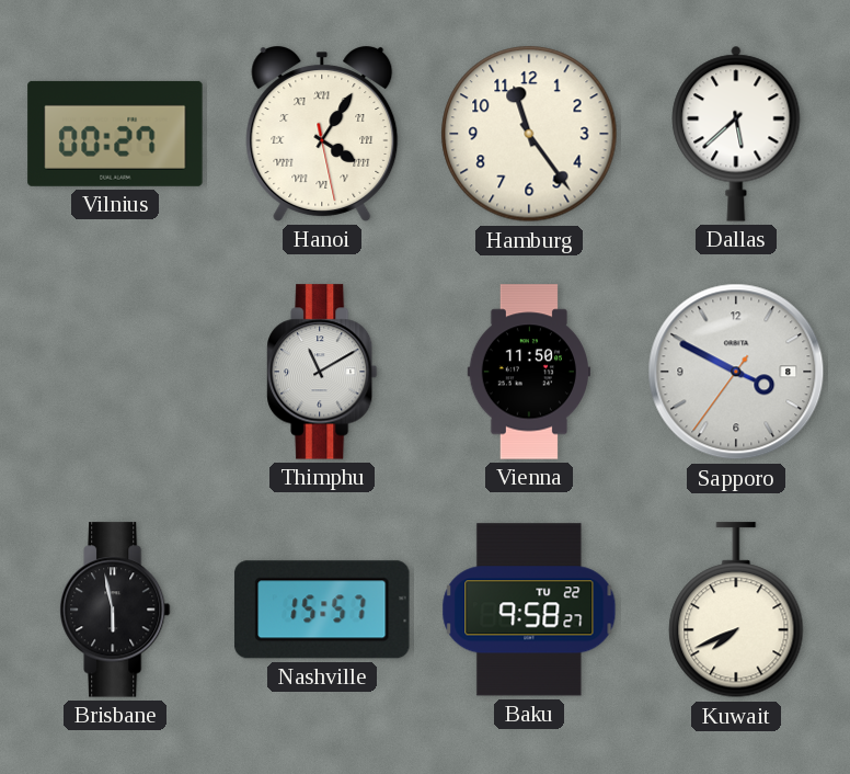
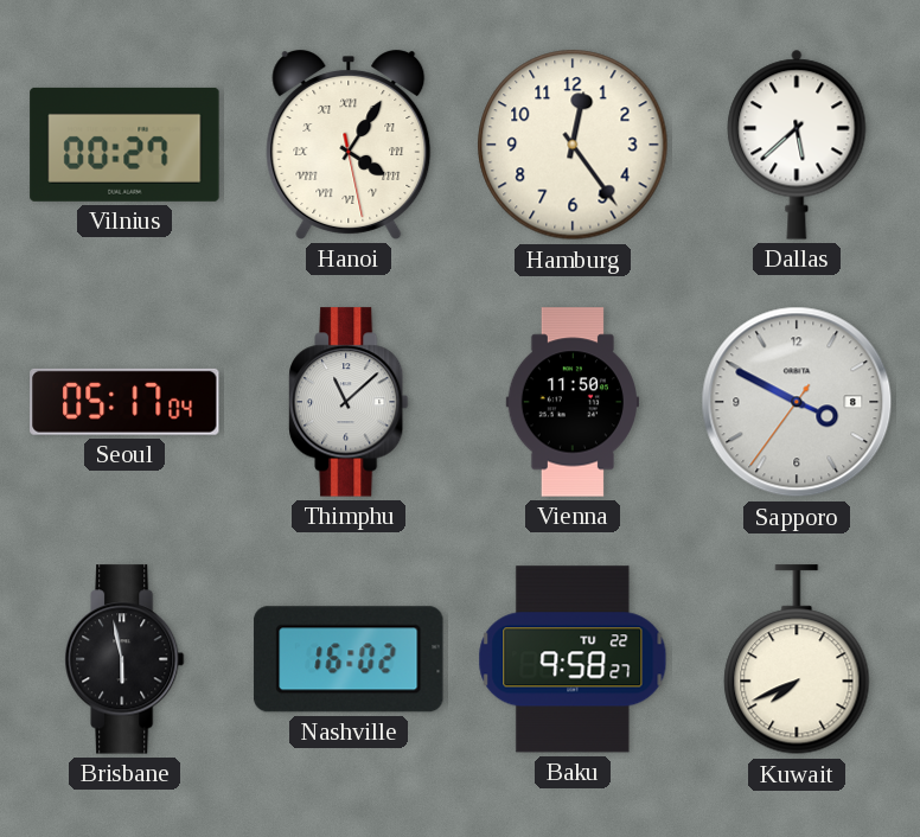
Hamburg: 11:24 -> 12:24 (573, 145)
Seoul: none -> 05:17 (124, 402)
Thimphu: 11:10 -> 11:08 (349, 402)
Nashville: 15:57 -> 16:02 (349, 659)
